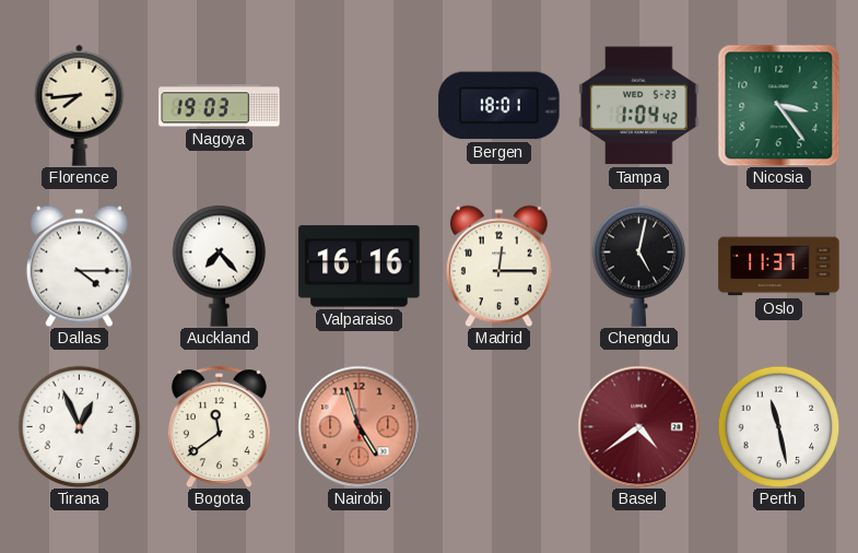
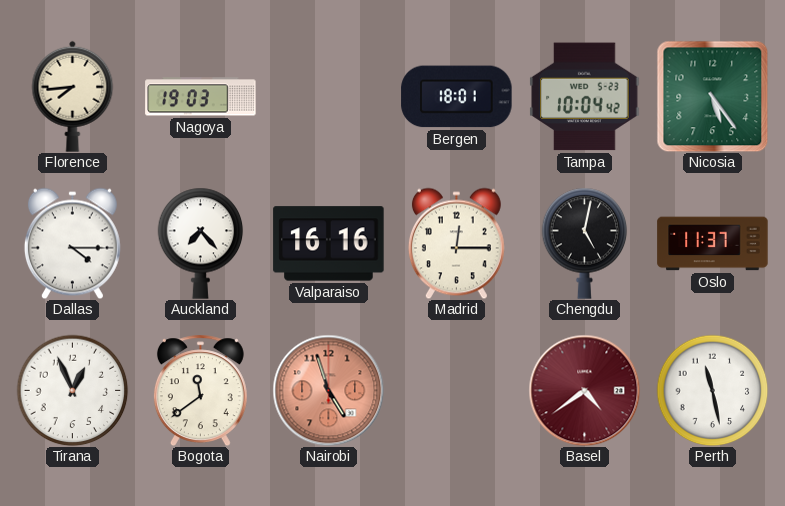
Tampa: 1:04 -> 10:04 (585, 97)
Nicosia: 3:24 -> 5:24 (712, 96)
